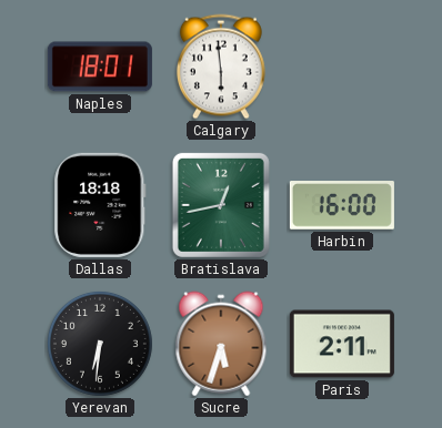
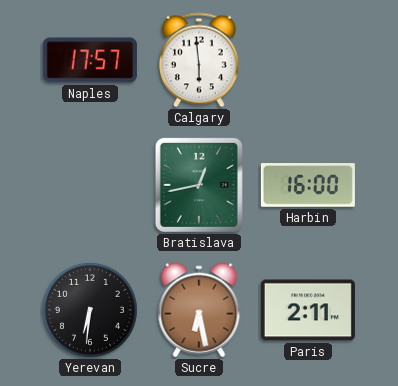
Naples: 18:01 -> 17:57 (90, 60)
Dallas: 18:18 -> none (100, 205)
Sucre: 5:33 -> 6:28 (199, 310)
